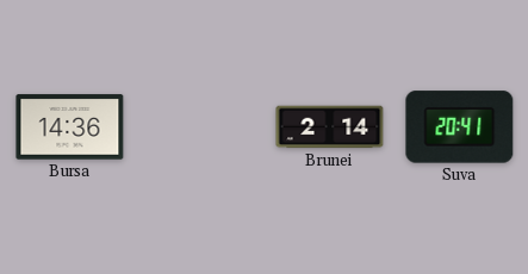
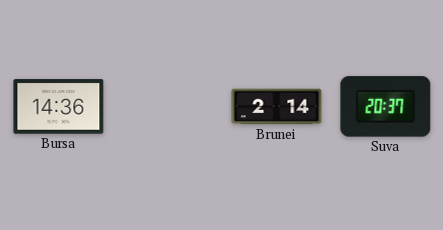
Suva: 20:41 -> 20:37 (386, 107)
